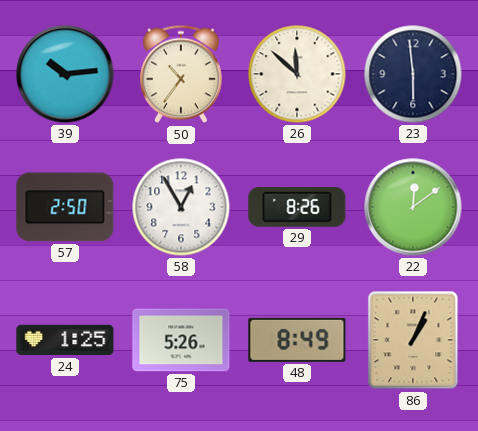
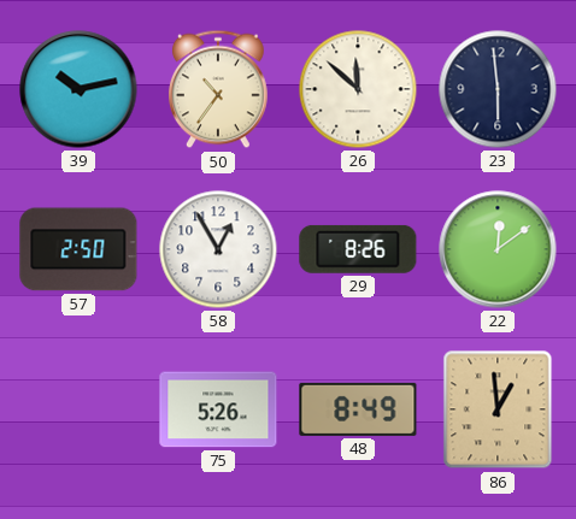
39: 10:14 -> 10:13 (78, 89)
24: 1:25 -> none (65, 340)
86: 1:04 -> 12:59 (498, 409)
